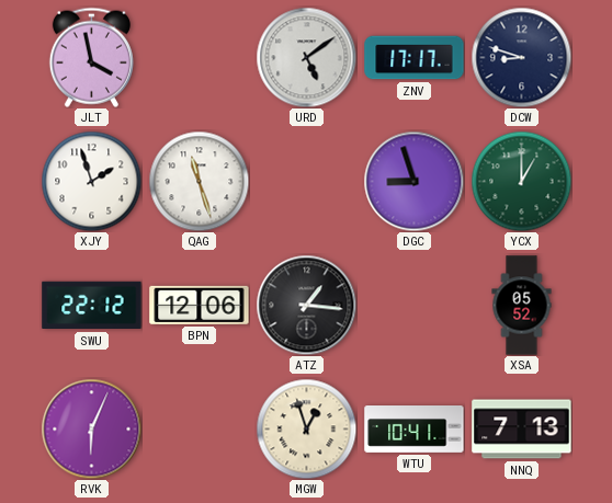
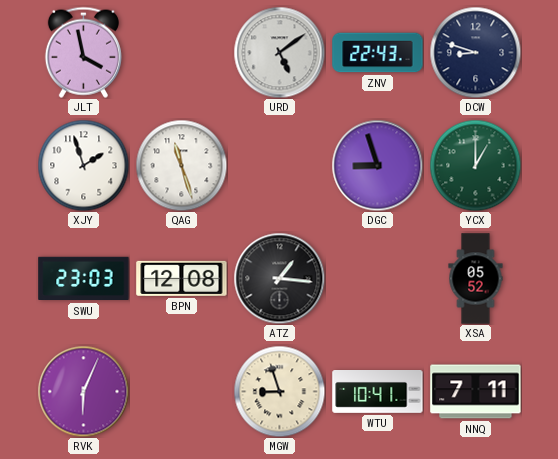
ZNV: 17:17 -> 22:43 (378, 53)
SWU: 22:12 -> 23:03 (84, 279)
BPN: 12:06 -> 12:08 (182, 278)
MGW: 12:57 -> 8:57 (279, 391)
NNQ: 7:13 -> 7:11 (476, 392)
